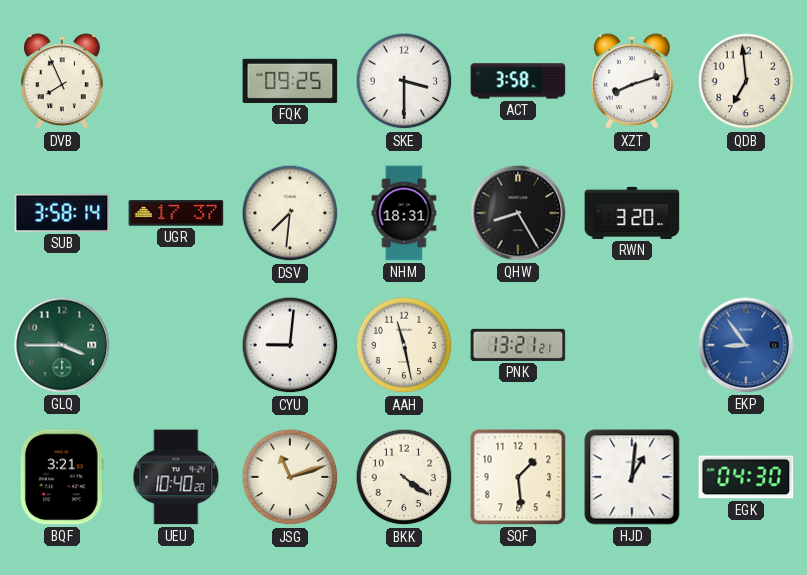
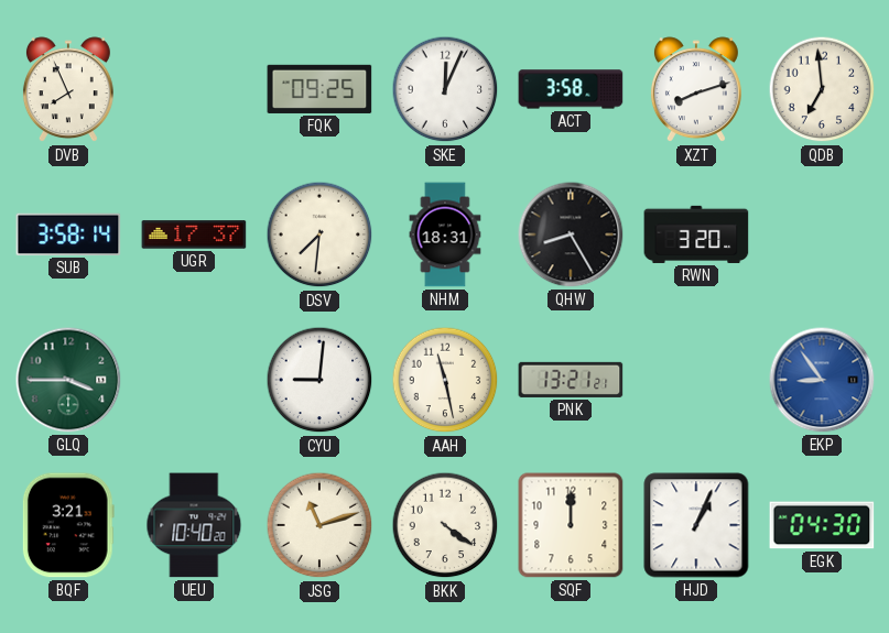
SKE: 3:30 -> 12:04 (445, 89)
SQF: 1:29 -> 12:00 (571, 525)
HJD: 1:01 -> 1:04 (696, 525)
